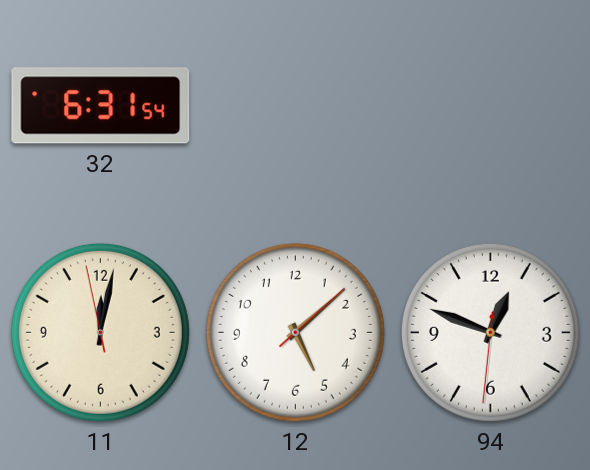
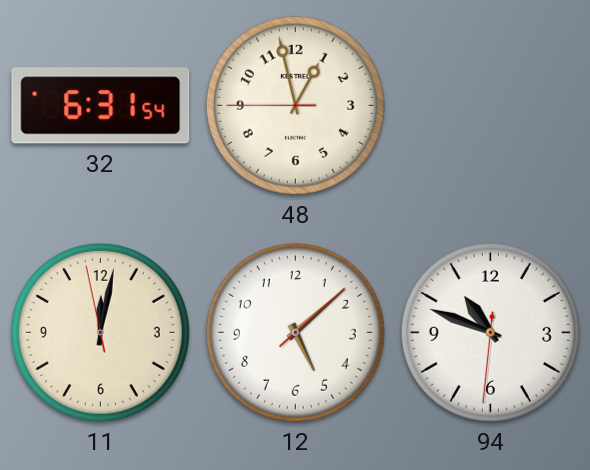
48: none -> 12:57 (295, 105)
94: 12:48 -> 10:48 (490, 332)
